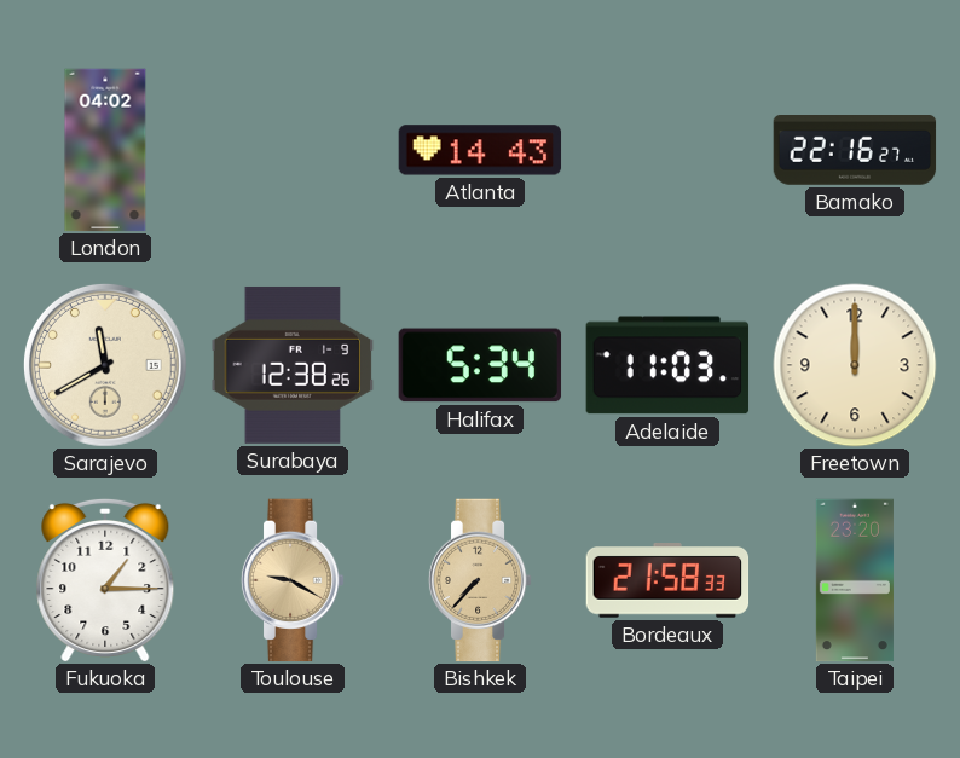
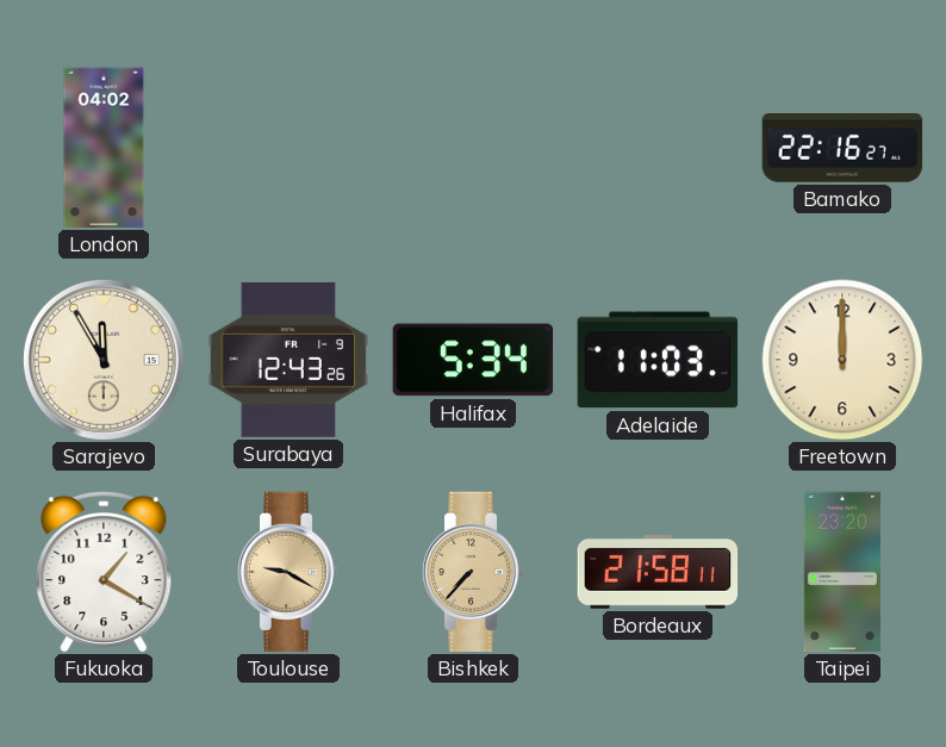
Atlanta: 14:43 -> none (480, 150)
Sarajevo: 11:40 -> 11:55 (104, 360)
Surabaya: 12:38 -> 12:43 (288, 360)
Fukuoka: 1:15 -> 1:20 (104, 572)
Bordeaux: 21:58:33 -> 21:58:11 (658, 573)
